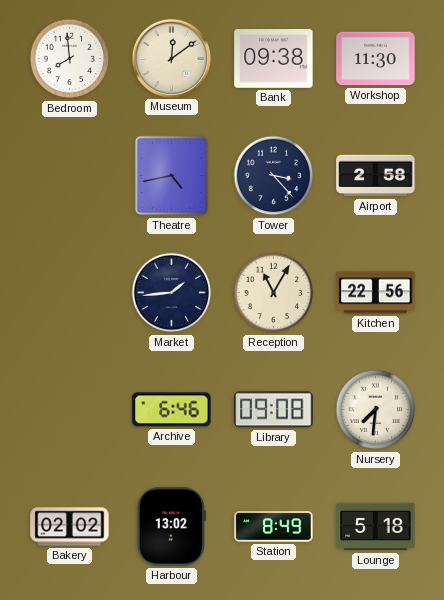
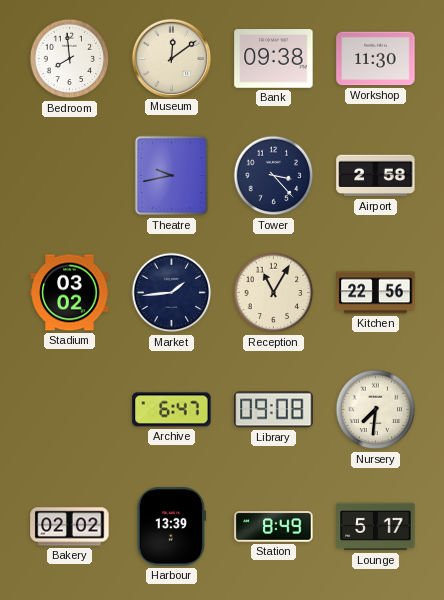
Theatre: 4:43 -> 9:43 (172, 176)
Stadium: none -> 03:02 (70, 293)
Archive: 6:46 -> 6:47 (172, 410)
Harbour: 13:02 -> 13:39 (171, 527)
Lounge: 5:18 -> 5:17 (376, 527)
